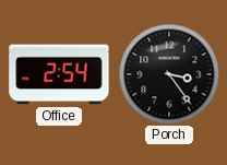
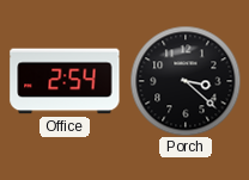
Porch: 3:24 -> 3:22 (186, 81)
